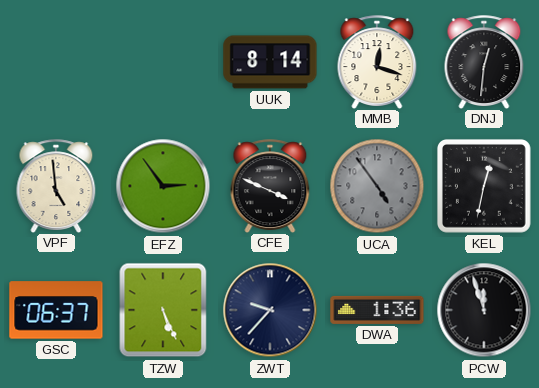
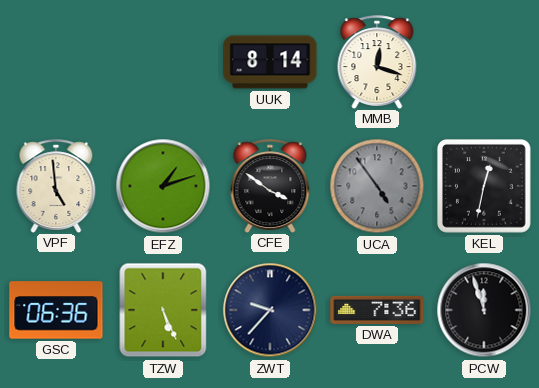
DNJ: 12:31 -> none (484, 62)
EFZ: 2:54 -> 1:12 (163, 186)
CFE: 3:49 -> 3:51 (270, 186)
GSC: 06:37 -> 06:36 (56, 310)
DWA: 1:36 -> 7:36 (377, 310)
